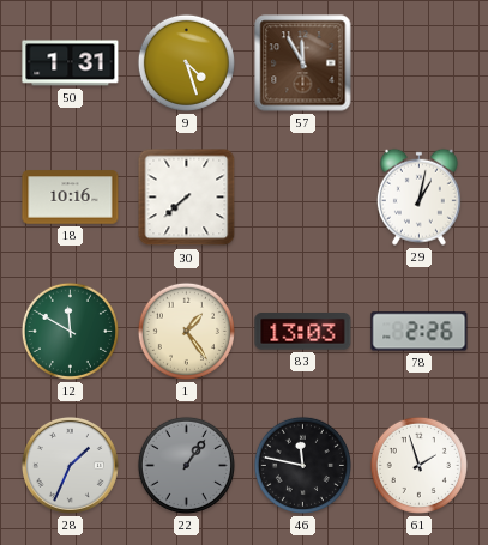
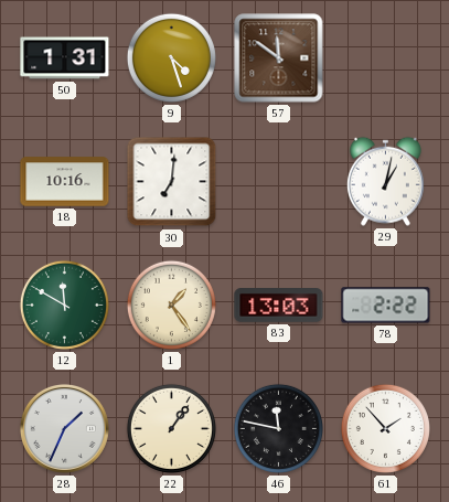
57: 11:55 -> 11:51 (279, 58)
30: 7:38 -> 7:01 (172, 182)
78: 2:26 -> 2:22 (386, 306)
22 dial: grey -> cream (171, 428)
61: 1:57 -> 1:53 (385, 428)
